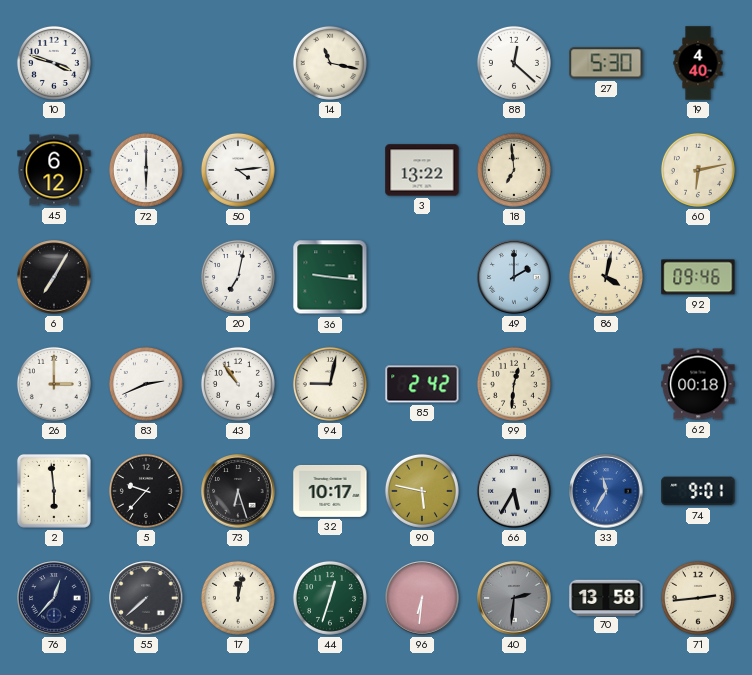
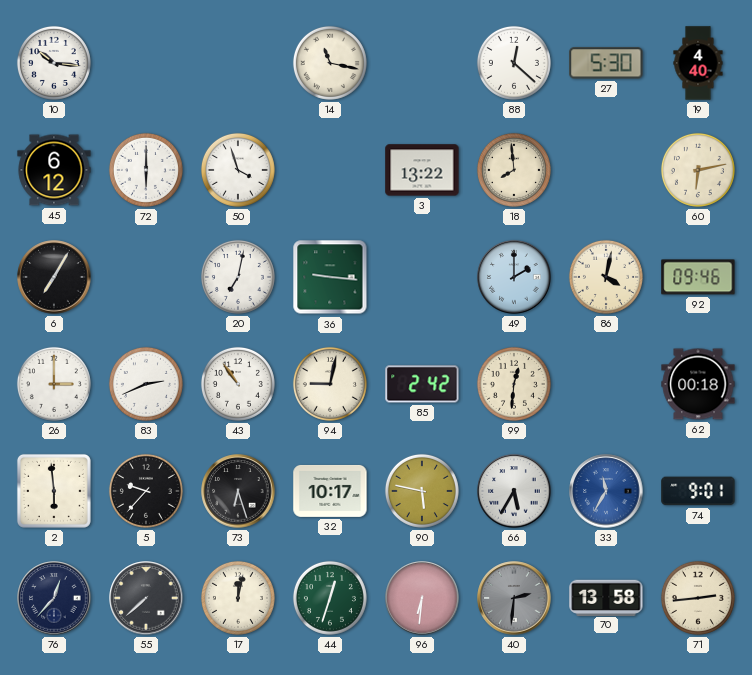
10: 3:48 -> 10:16 (54, 63)
50: 4:14 -> 3:57 (238, 170)
18: 6:59 -> 7:59 (514, 170)
